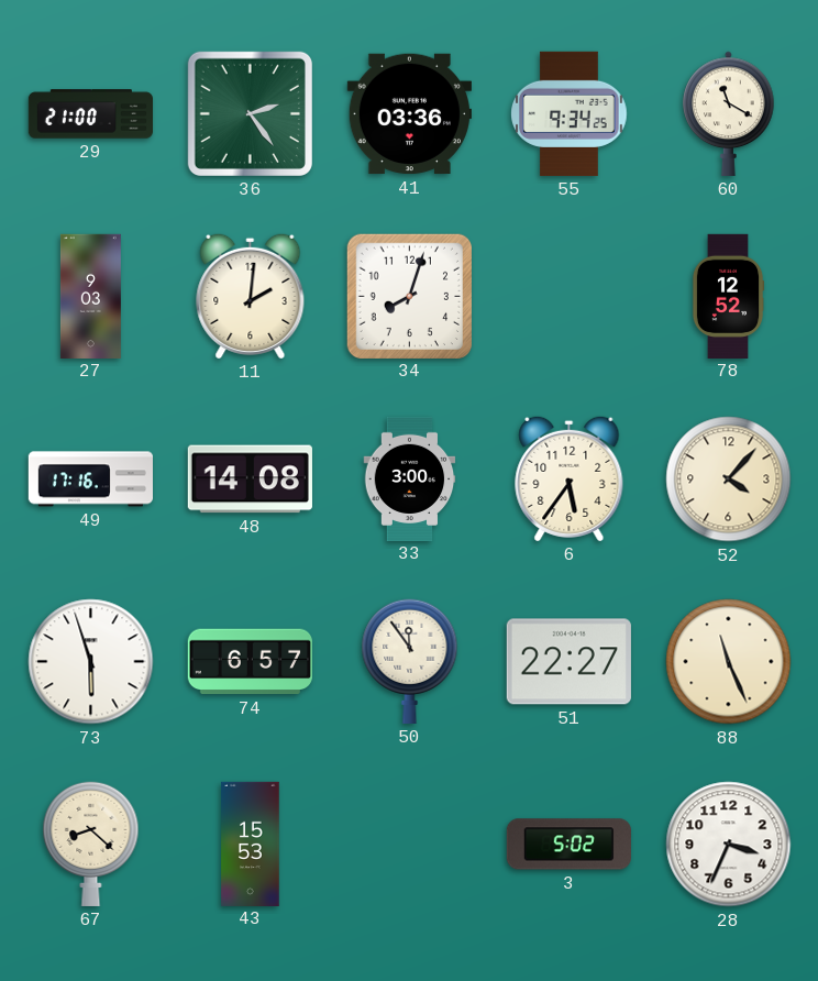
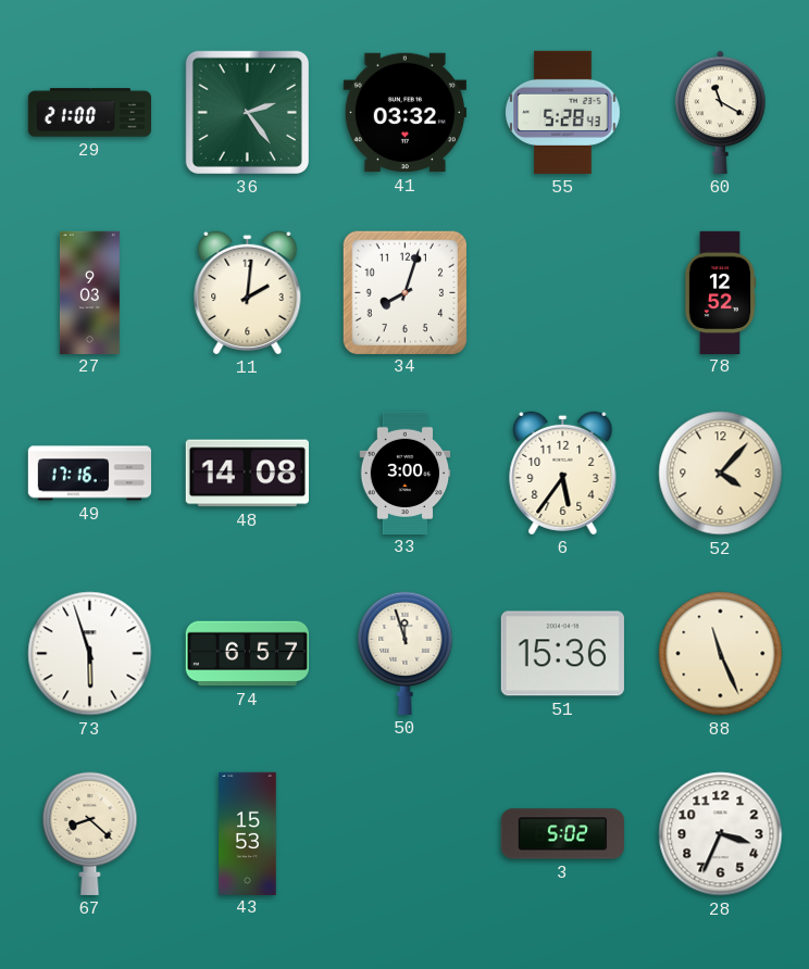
41: 03:36 -> 03:32 (404, 113)
55: 9:34 -> 5:28 (563, 112)
50: 11:54 -> 11:57 (406, 653)
51: 22:27 -> 15:36 (562, 654)
